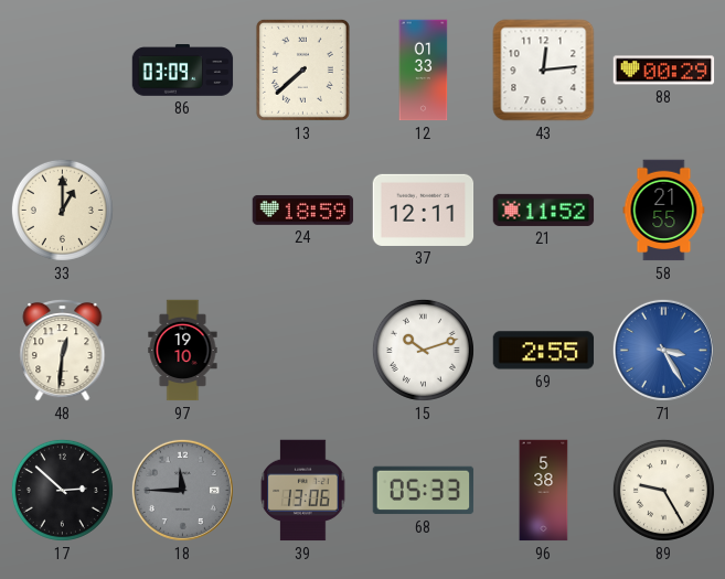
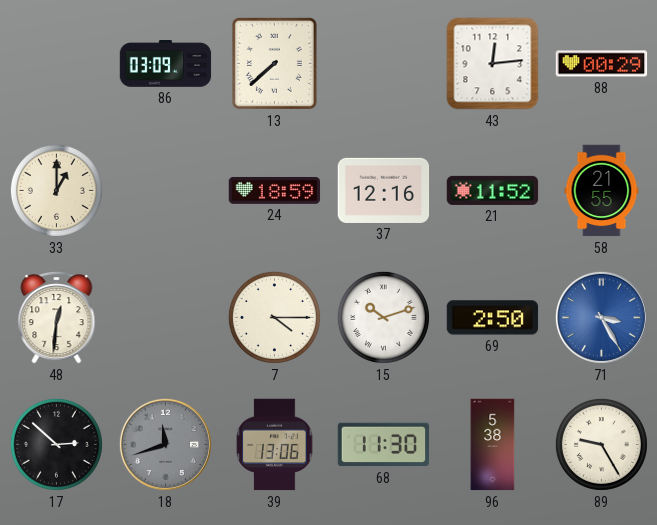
12: 01:33 -> none (424, 71)
37: 12:11 -> 12:16 (384, 190)
97: 19:10 -> none (183, 351)
7: none -> 4:15 (274, 317)
69: 2:55 -> 2:50 (493, 318)
18: 11:45 -> 11:42 (165, 444)
68: 05:33 -> 11:30 (384, 445)
